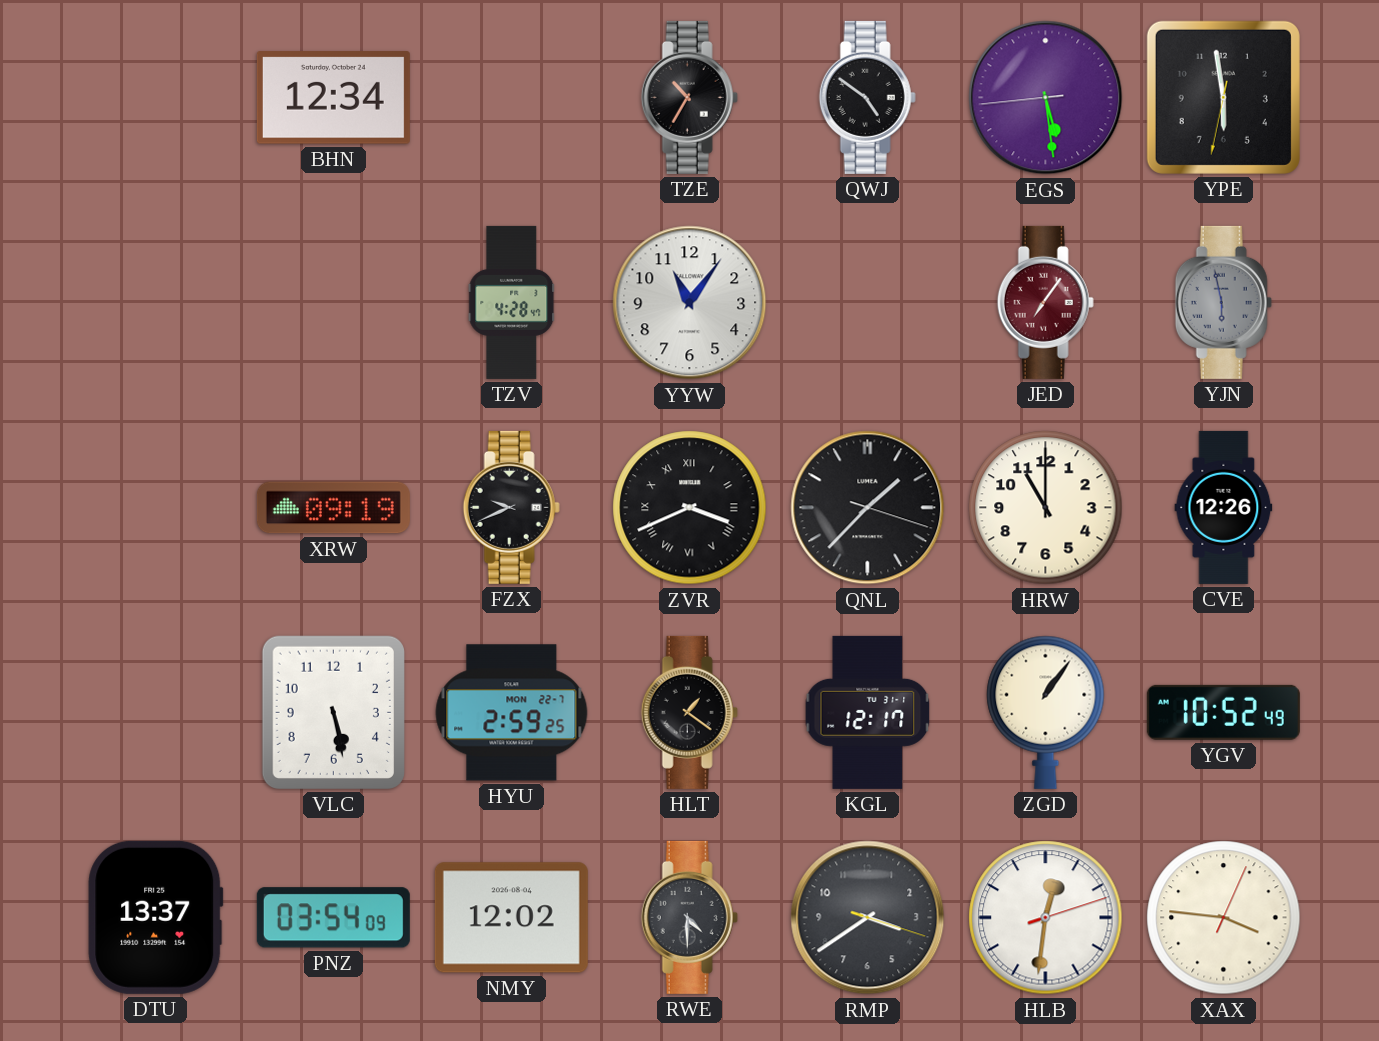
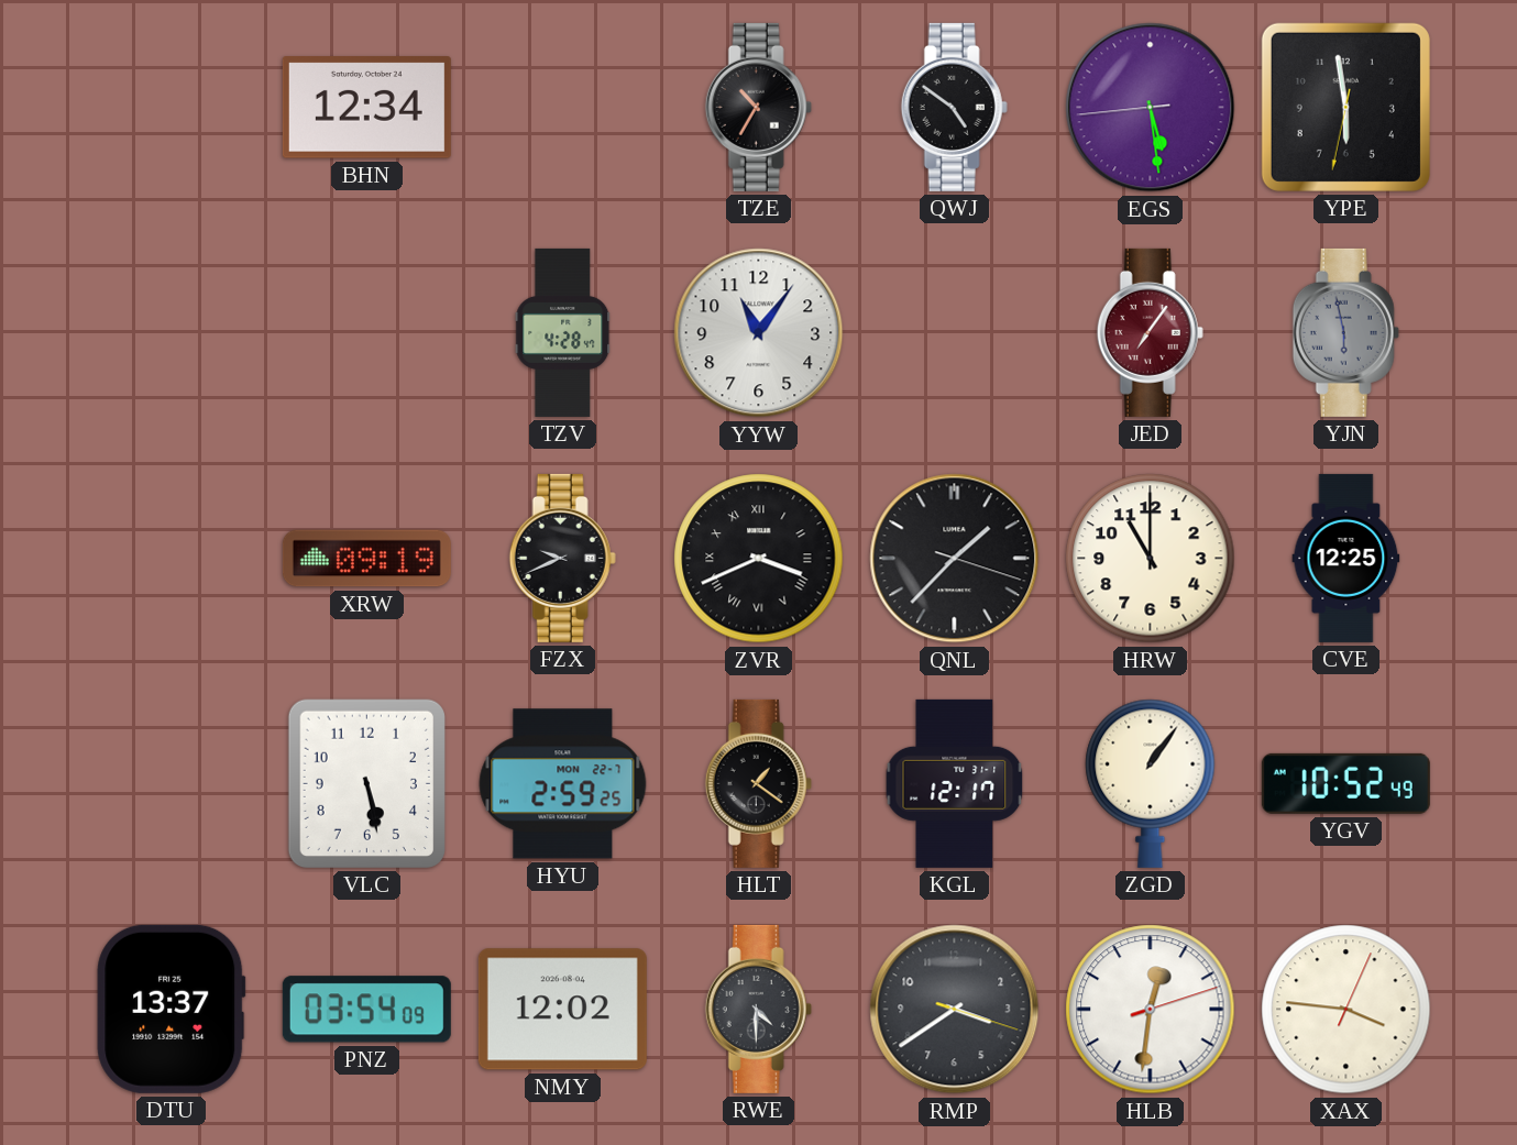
CVE: 12:26 -> 12:25 (1346, 558)
